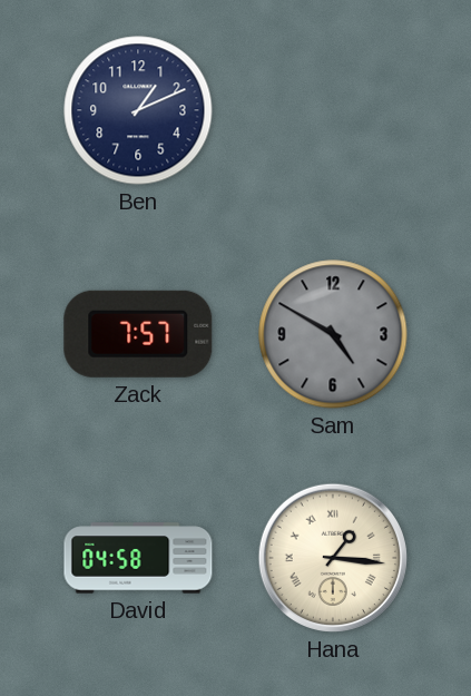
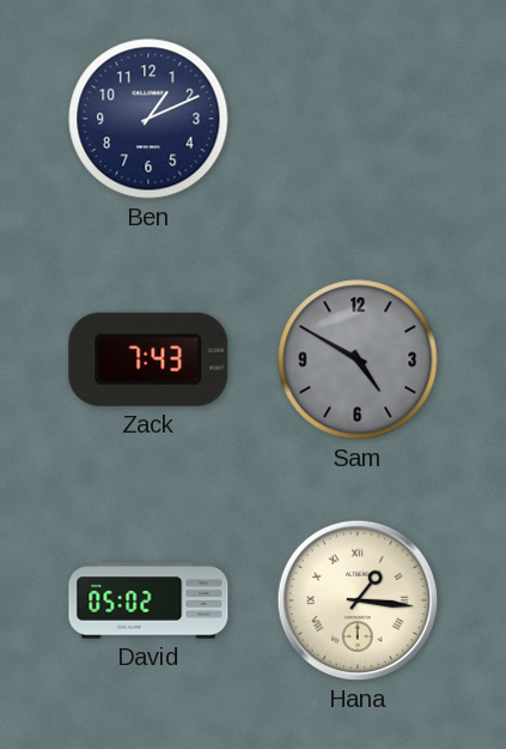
Zack: 7:57 -> 7:43 (148, 360)
David: 04:58 -> 05:02 (148, 600)
